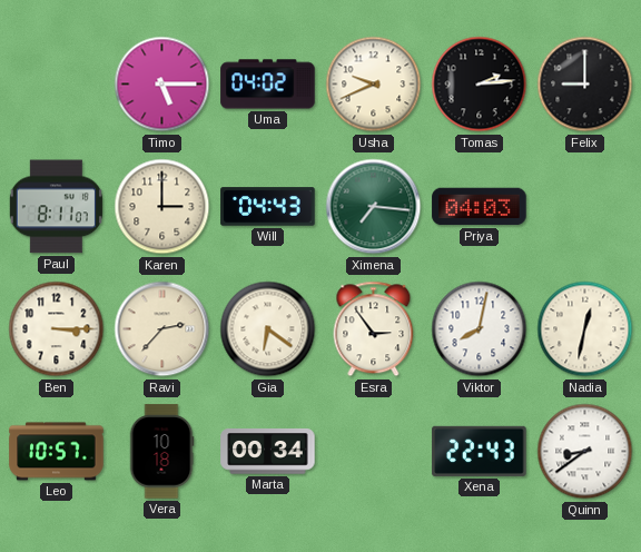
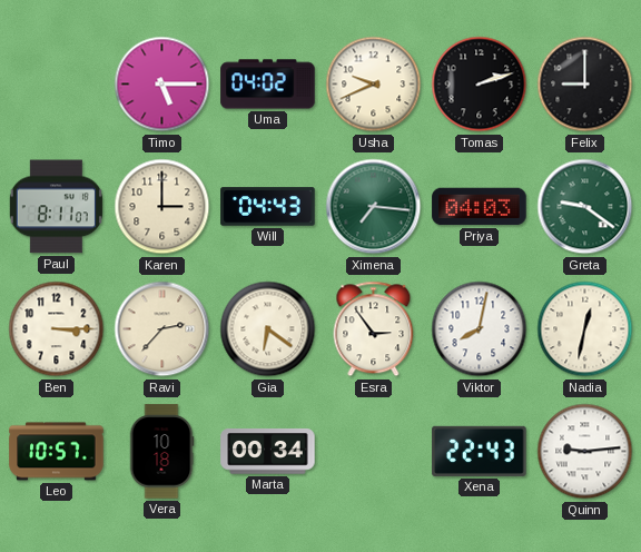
Tomas: 2:14 -> 2:12 (480, 85)
Greta: none -> 9:21 (585, 207)
Quinn: 8:39 -> 9:14 (585, 452)
